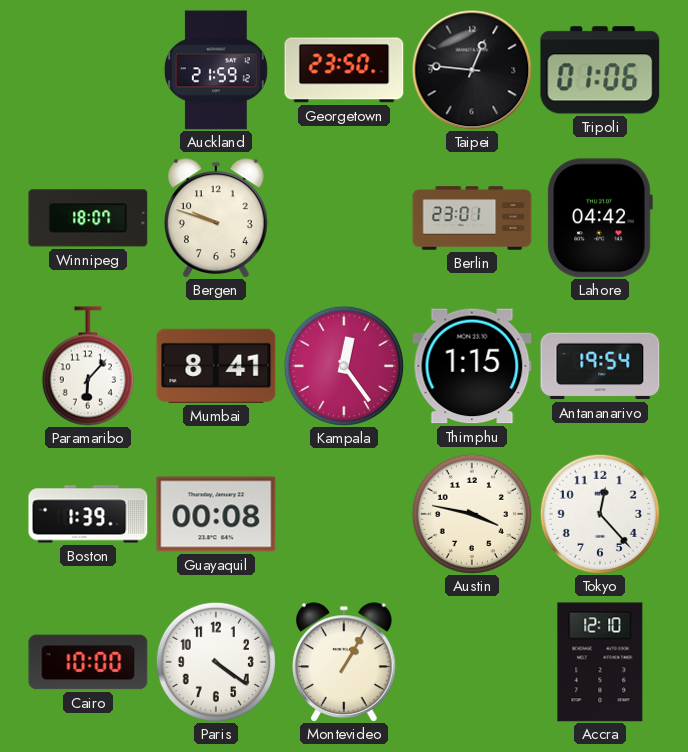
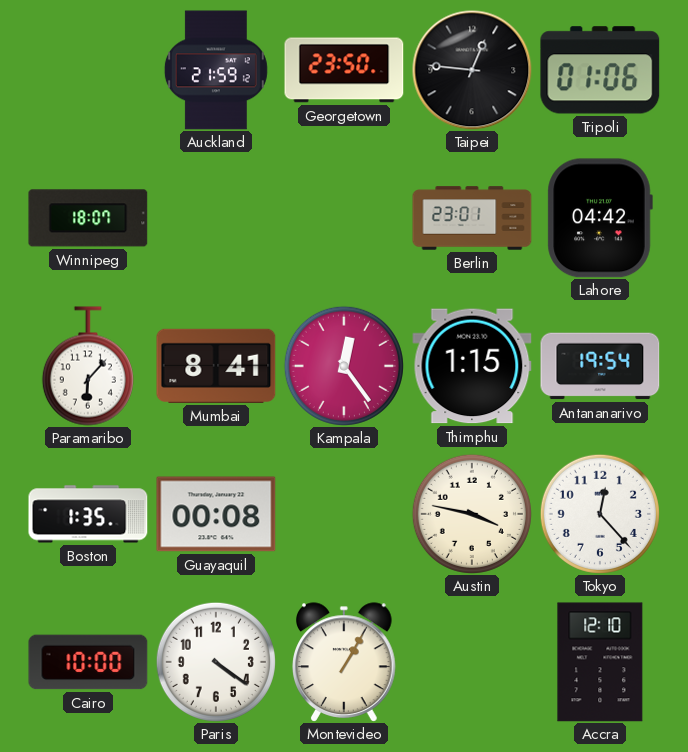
Bergen: 9:48 -> none (217, 218)
Boston: 1:39 -> 1:35 (88, 514)
